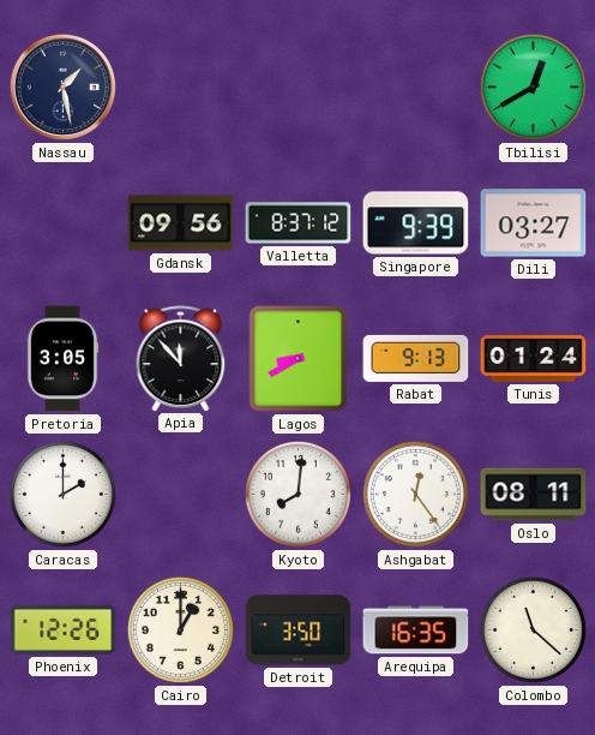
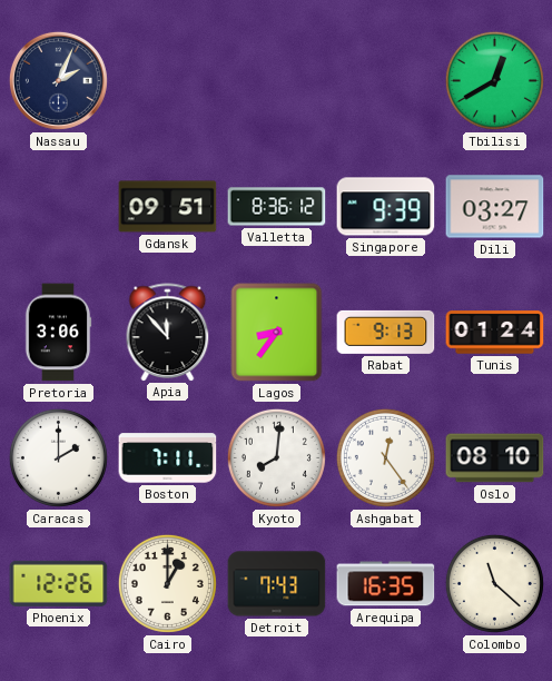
Nassau: 1:28 -> 2:04 (58, 80)
Gdansk: 09:56 -> 09:51 (168, 207)
Valletta: 8:37 -> 8:36 (277, 207)
Pretoria: 3:05 -> 3:06 (58, 333)
Lagos: 8:40 -> 8:36 (277, 333)
Boston: none -> 7:11 (168, 458)
Oslo: 08:11 -> 08:10 (495, 458)
Detroit: 3:50 -> 7:43 (277, 584)
